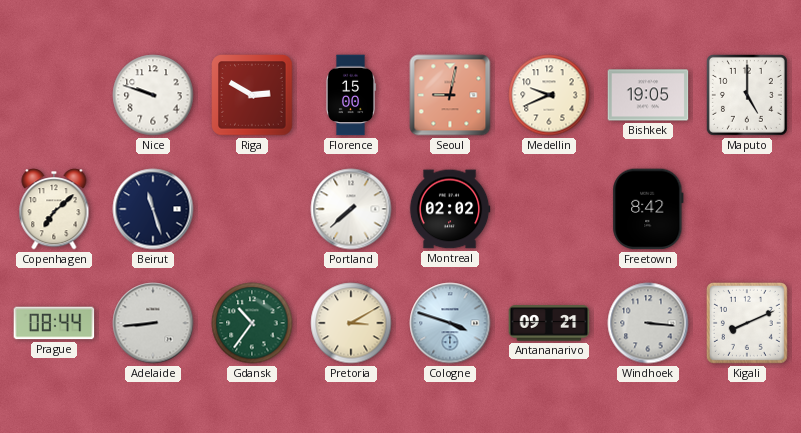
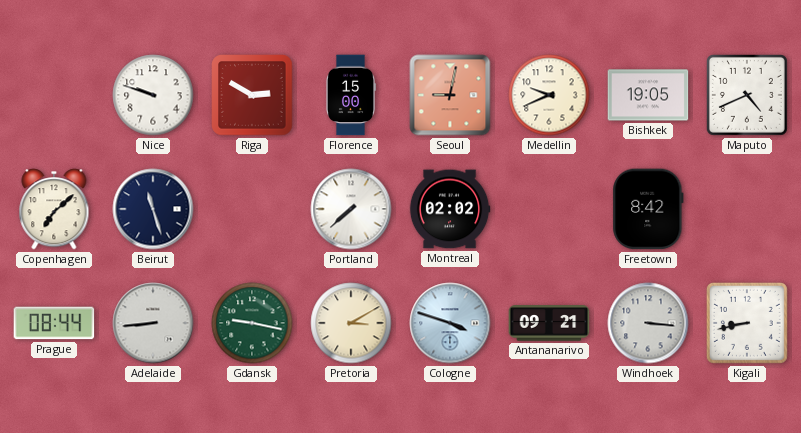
Maputo: 5:00 -> 4:41 (747, 95)
Gdansk: 10:36 -> 9:17 (252, 323)
Kigali: 8:11 -> 8:43 (747, 323)
